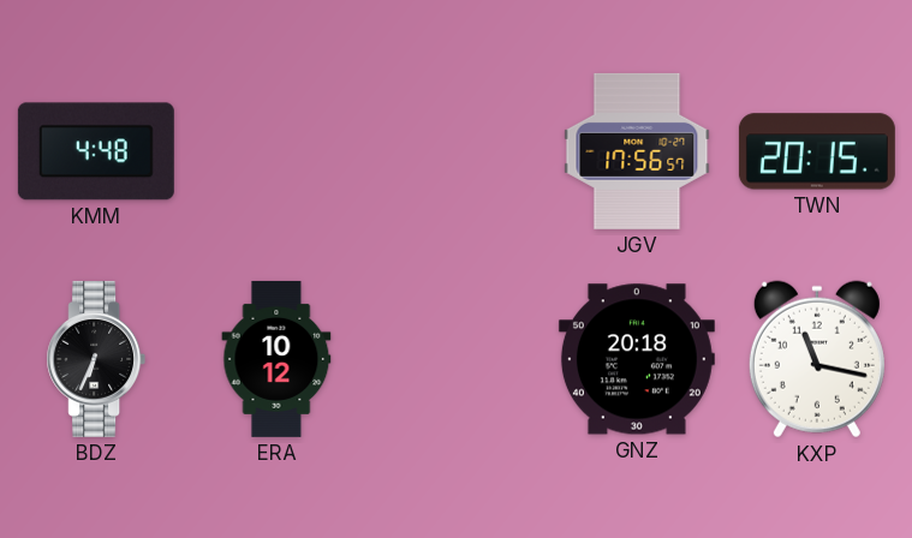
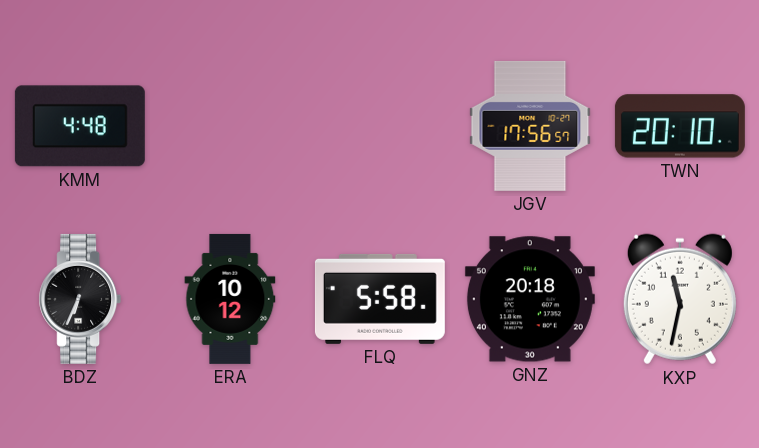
TWN: 20:15 -> 20:10 (680, 126)
FLQ: none -> 5:58 (380, 299)
KXP: 11:17 -> 11:32 (680, 299)
